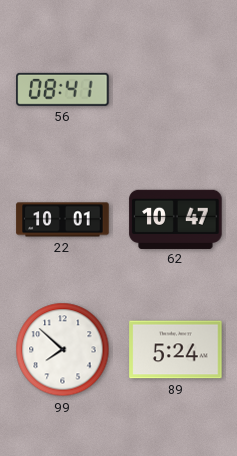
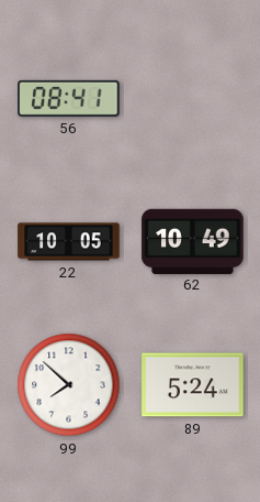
22: 10:01 -> 10:05 (69, 242)
62: 10:47 -> 10:49 (193, 241)
